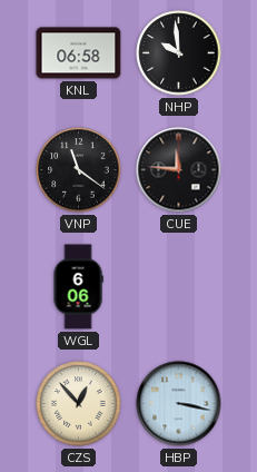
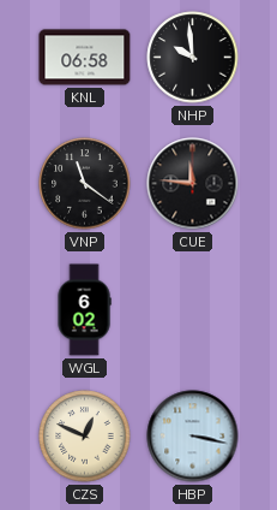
WGL: 6:06 -> 6:02 (84, 310)
CZS: 12:53 -> 12:49 (85, 437)
